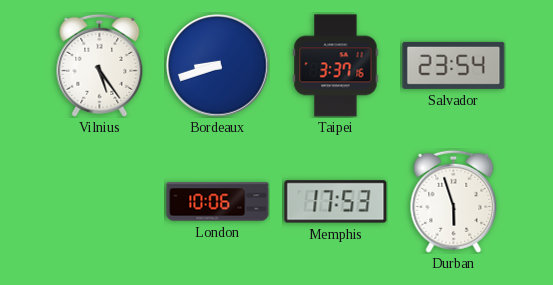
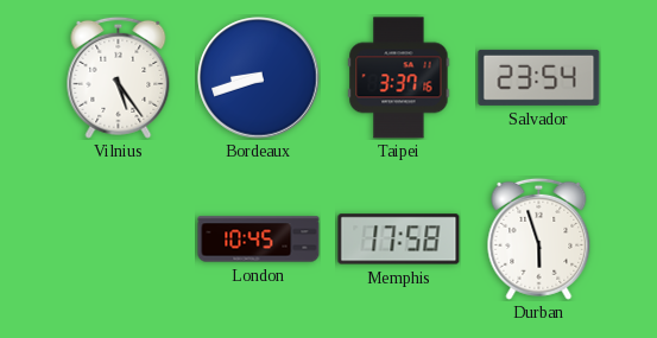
London: 10:06 -> 10:45 (259, 240)
Memphis: 17:53 -> 17:58 (399, 240)
